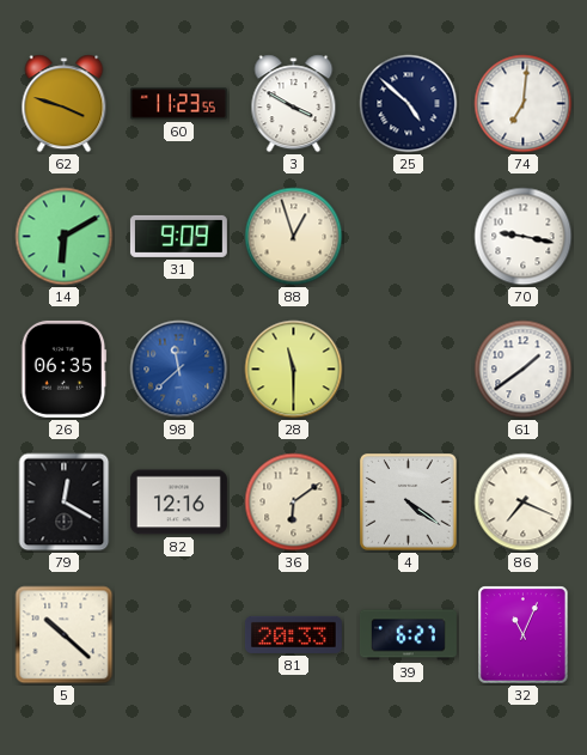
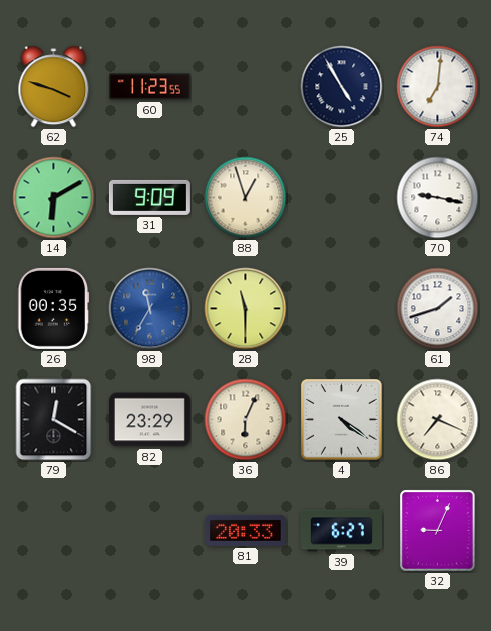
3: 3:50 -> none (294, 104)
25: 4:52 -> 4:55 (342, 87)
26: 06:35 -> 00:35 (54, 308)
98: 11:38 -> 11:35 (150, 309)
61: 1:39 -> 1:42 (438, 309)
82: 12:16 -> 23:29 (149, 420)
36: 6:09 -> 6:04 (246, 420)
5: 10:22 -> none (65, 635)
32: 11:04 -> 9:04 (438, 531)
